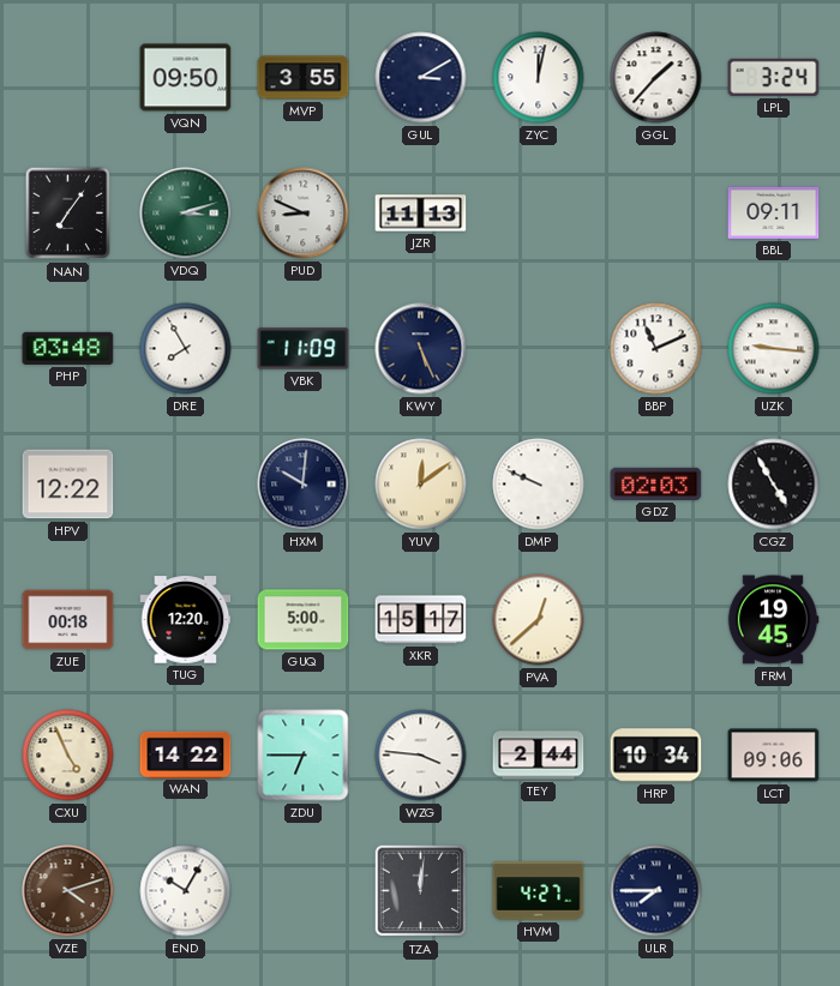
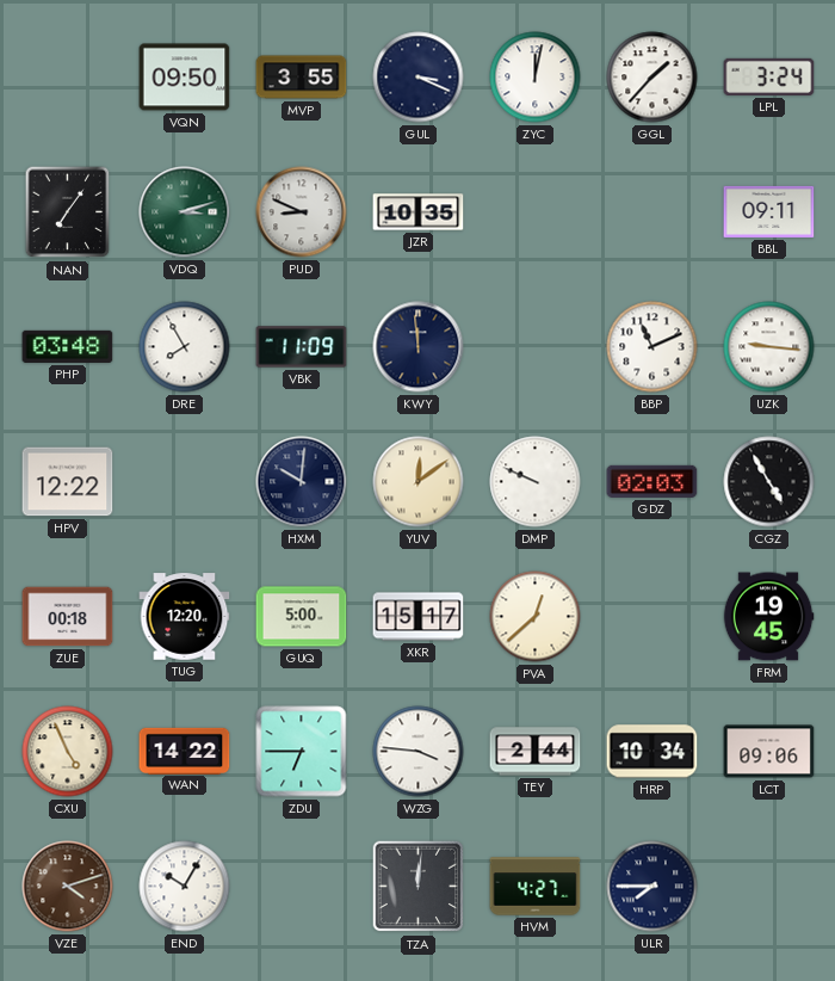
GUL: 3:10 -> 3:19 (419, 78)
JZR: 11:13 -> 10:35 (419, 212)
KWY: 5:26 -> 11:59 (419, 347)
